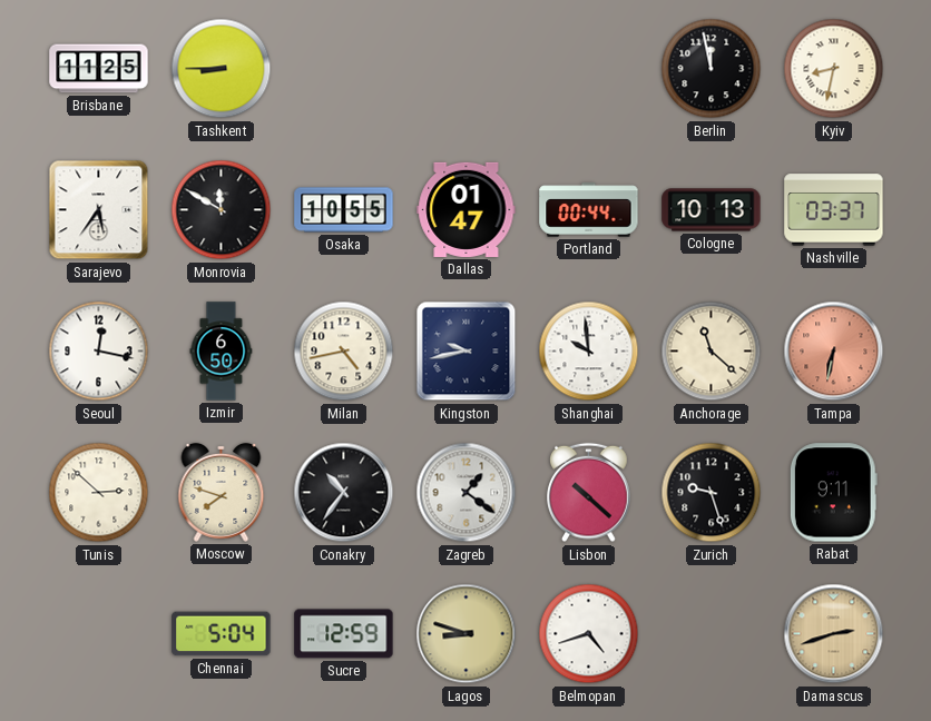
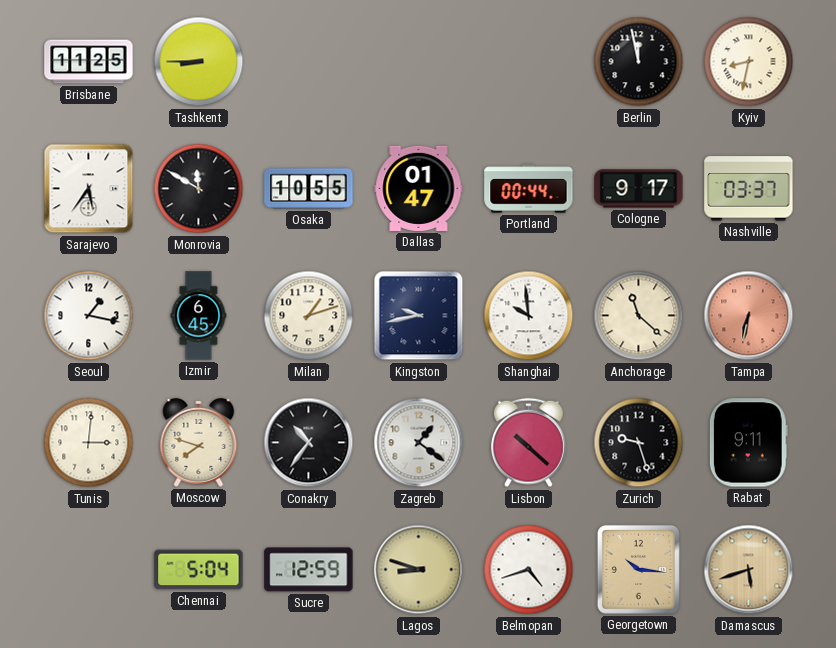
Cologne: 10:13 -> 9:17 (639, 189)
Seoul: 12:17 -> 1:17 (89, 316)
Izmir: 6:50 -> 6:45 (199, 316)
Milan: 4:43 -> 1:12 (309, 316)
Tunis: 2:52 -> 3:01 (89, 443)
Georgetown: none -> 10:16 (638, 569)
Damascus: 2:42 -> 5:42 (749, 570)
